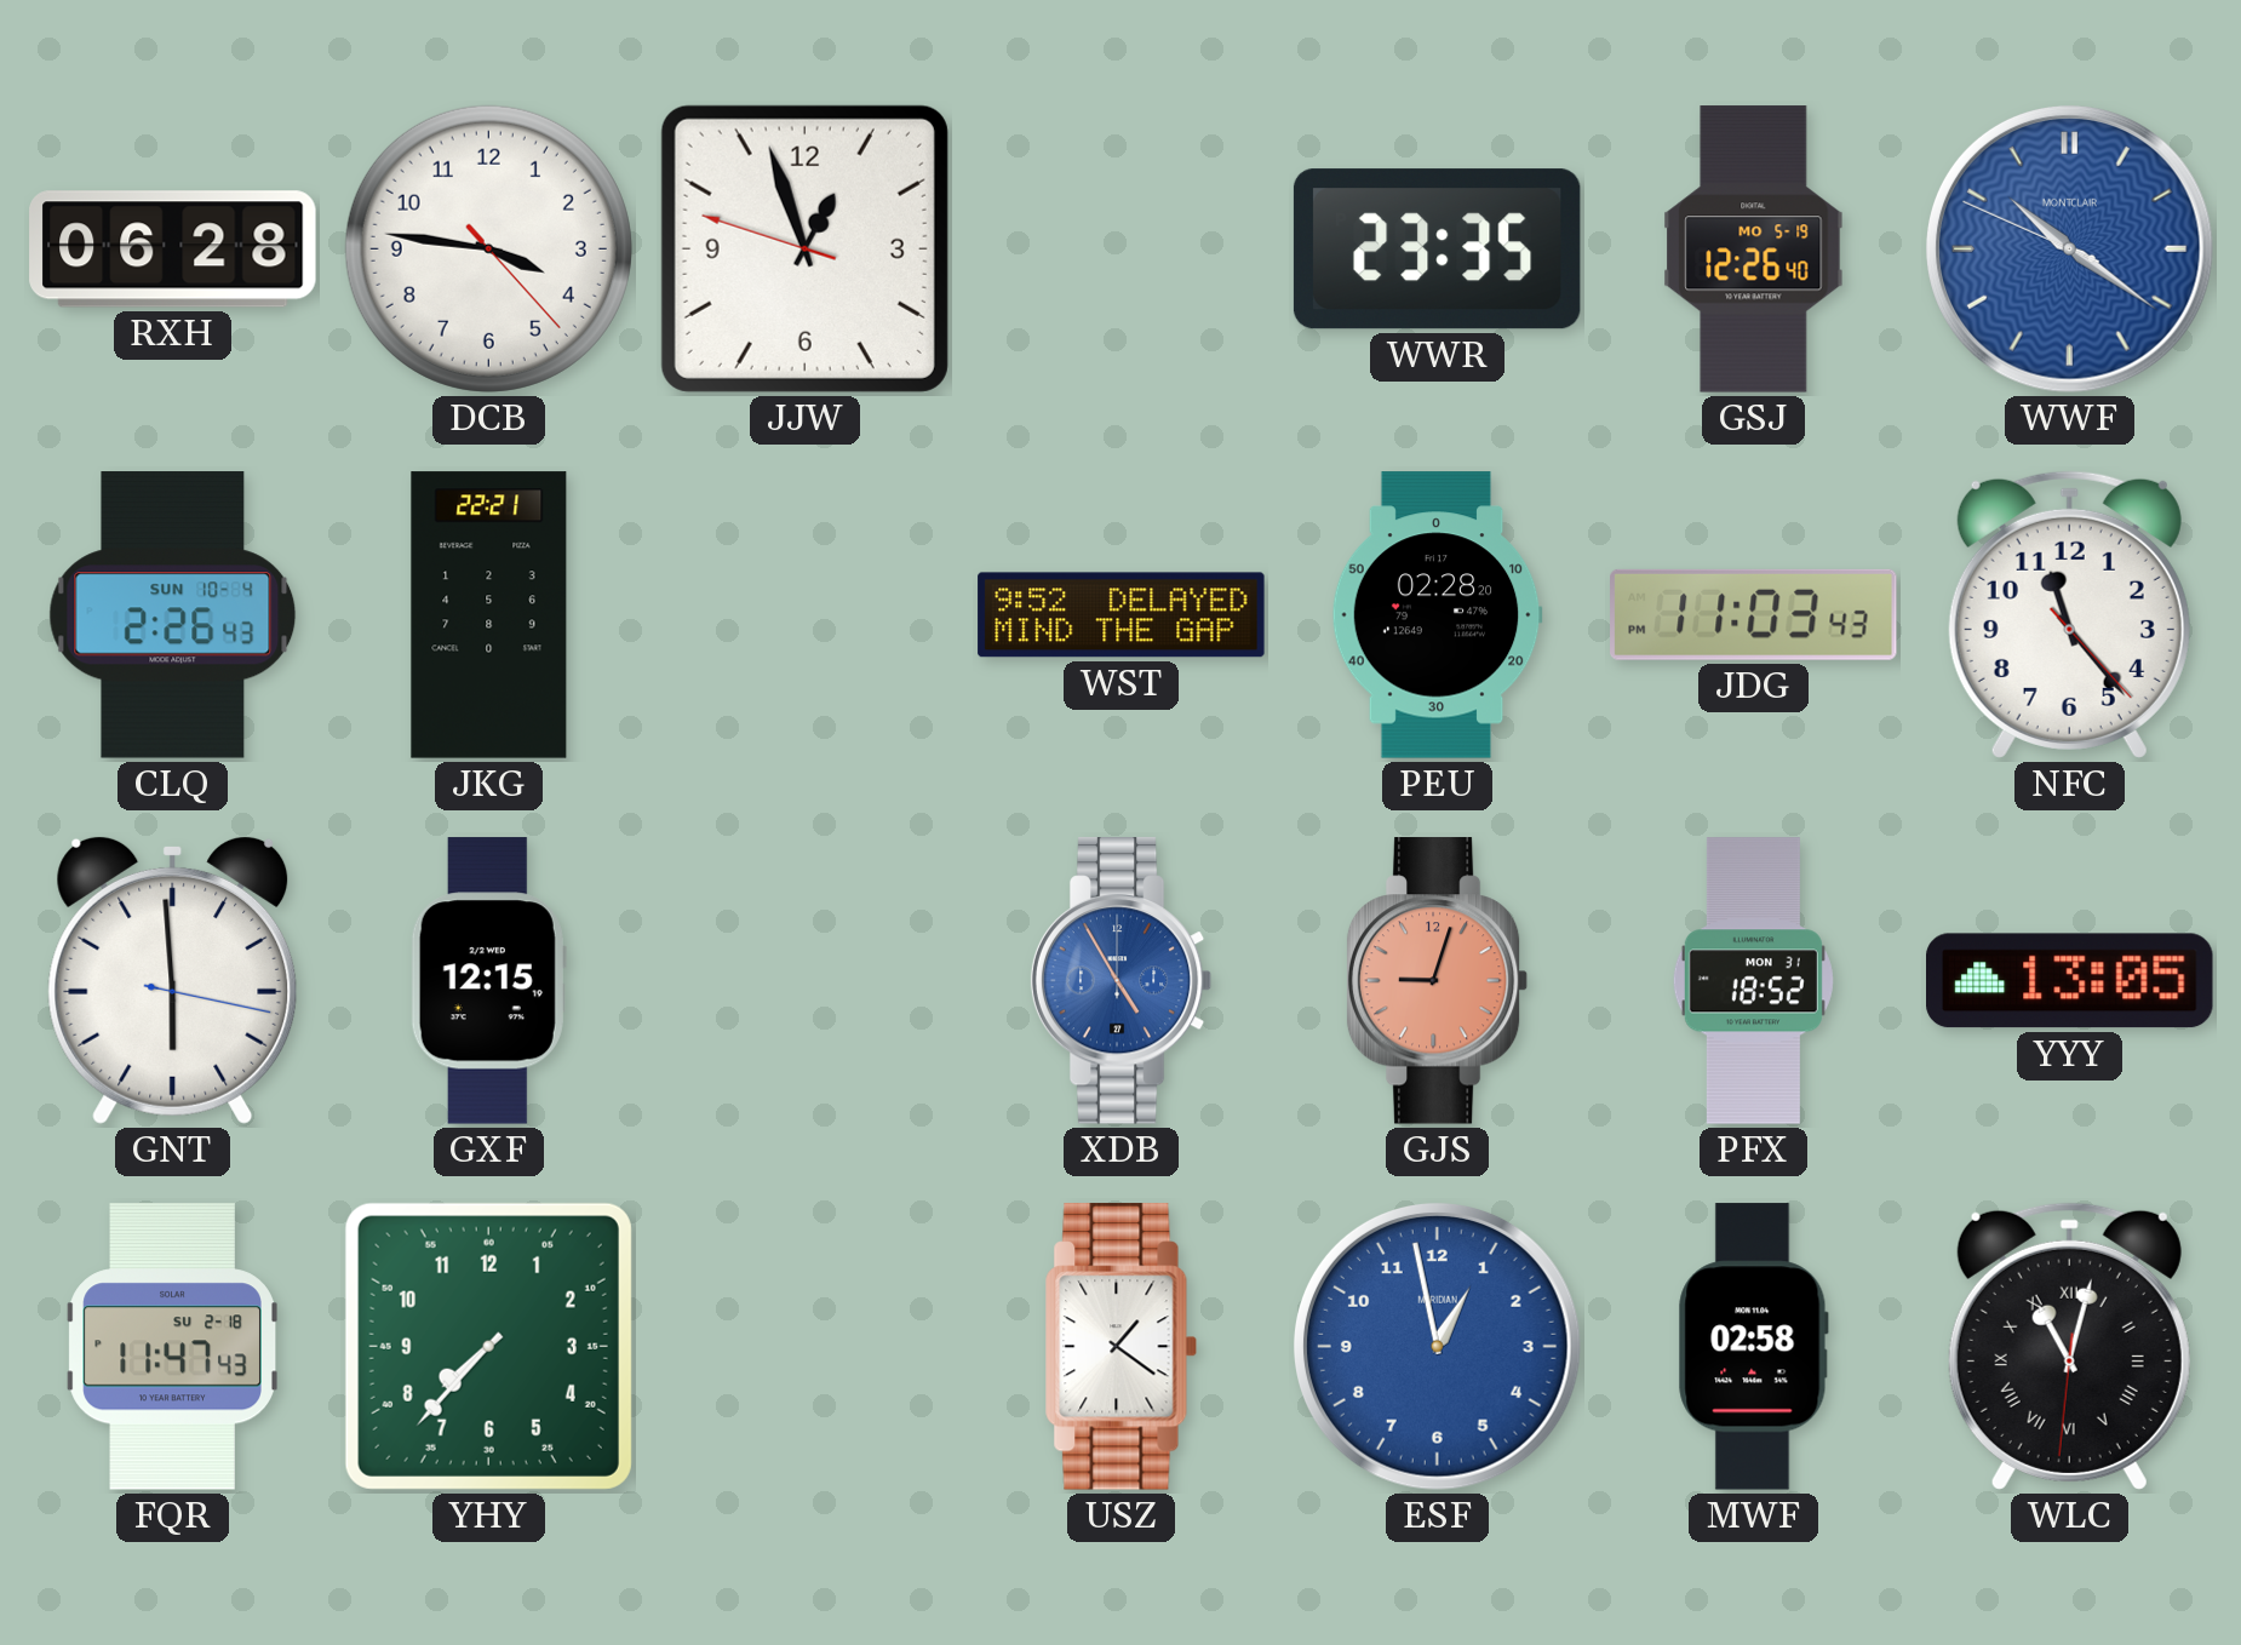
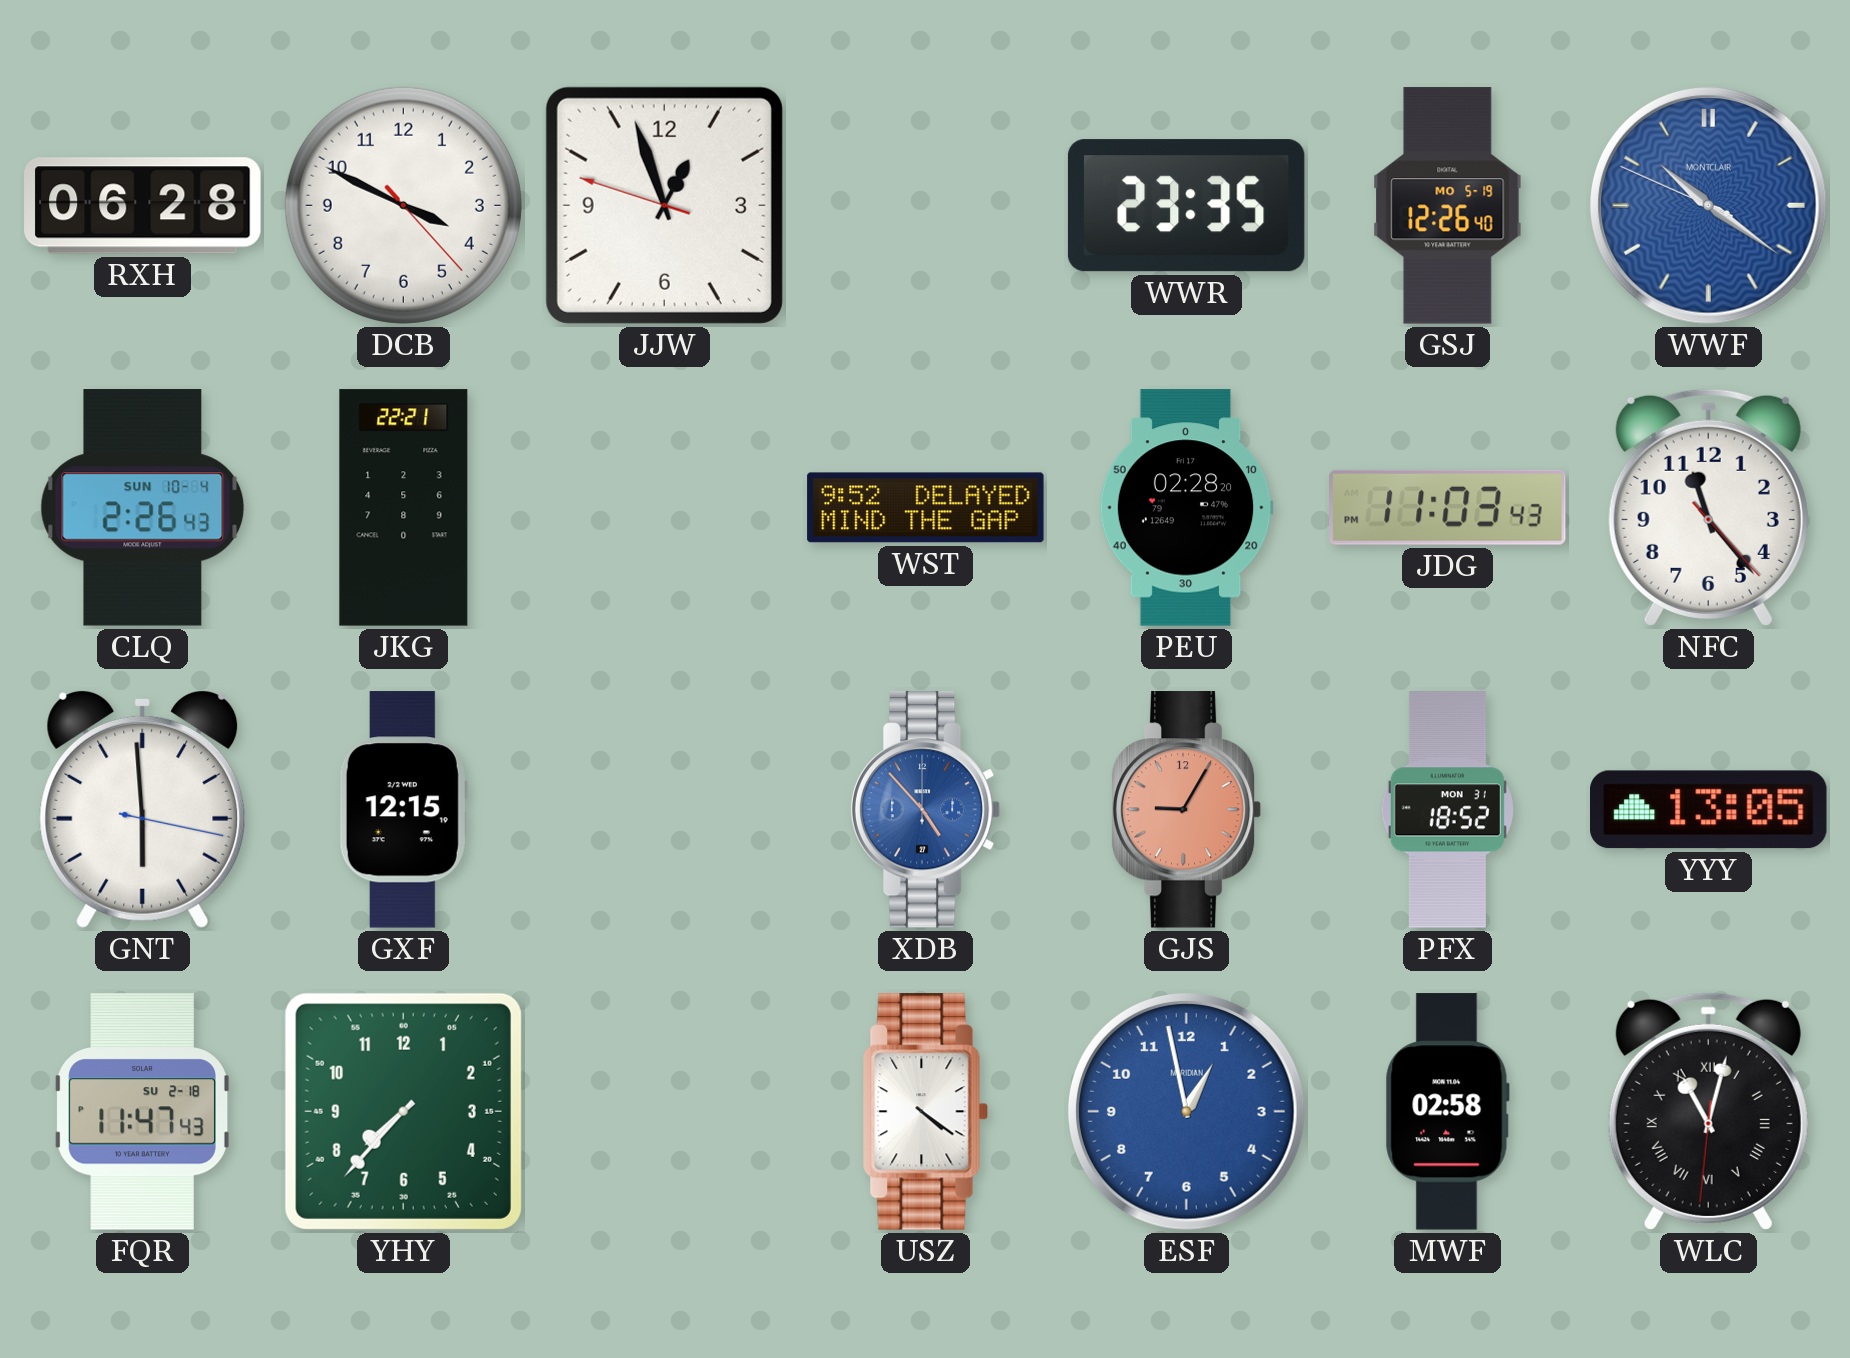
DCB: 3:46 -> 3:49 (403, 205)
XDB: 4:55 -> 4:53 (926, 810)
GJS: 9:03 -> 9:05 (1187, 810)
USZ: 1:21 -> 4:21 (925, 1112)
